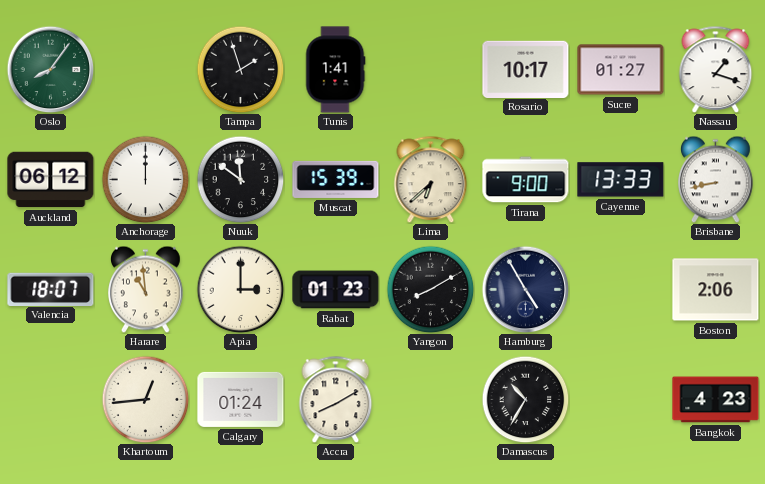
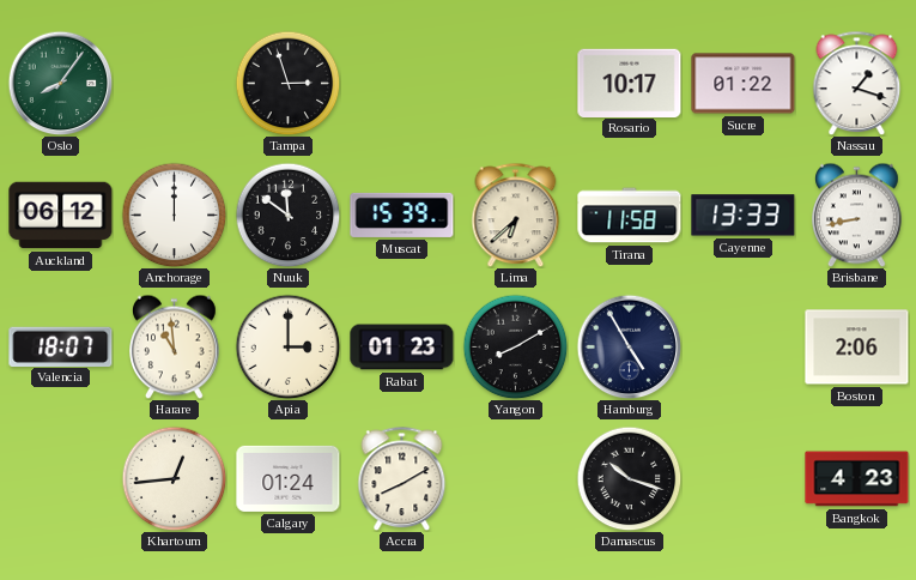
Tampa: 1:57 -> 2:57 (287, 83)
Tunis: 1:41 -> none (335, 70)
Sucre: 01:27 -> 01:22 (744, 84)
Tirana: 9:00 -> 11:58 (630, 216)
Damascus: 10:35 -> 10:18 (629, 478)
